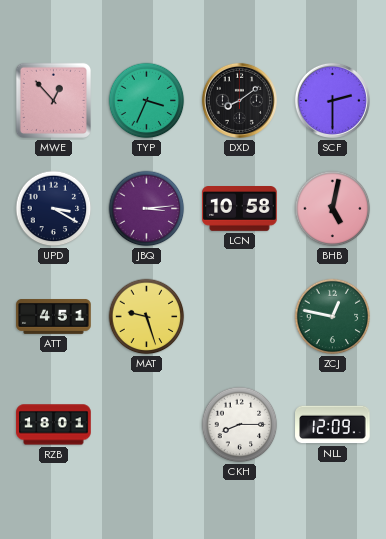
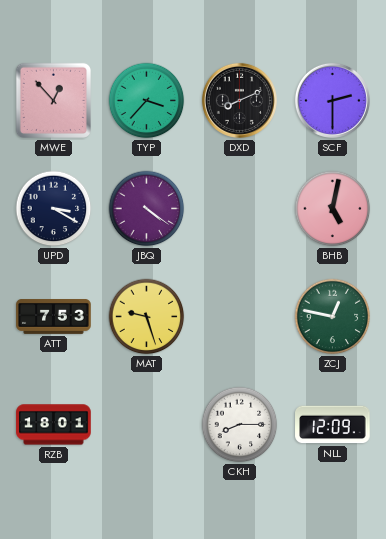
TYP: 3:34 -> 3:37 (147, 101)
DXD: 8:09 -> 8:11 (239, 100)
JBQ: 3:14 -> 4:21 (147, 209)
LCN: 10:58 -> none (240, 209)
ATT: 4:51 -> 7:53 (54, 317)
